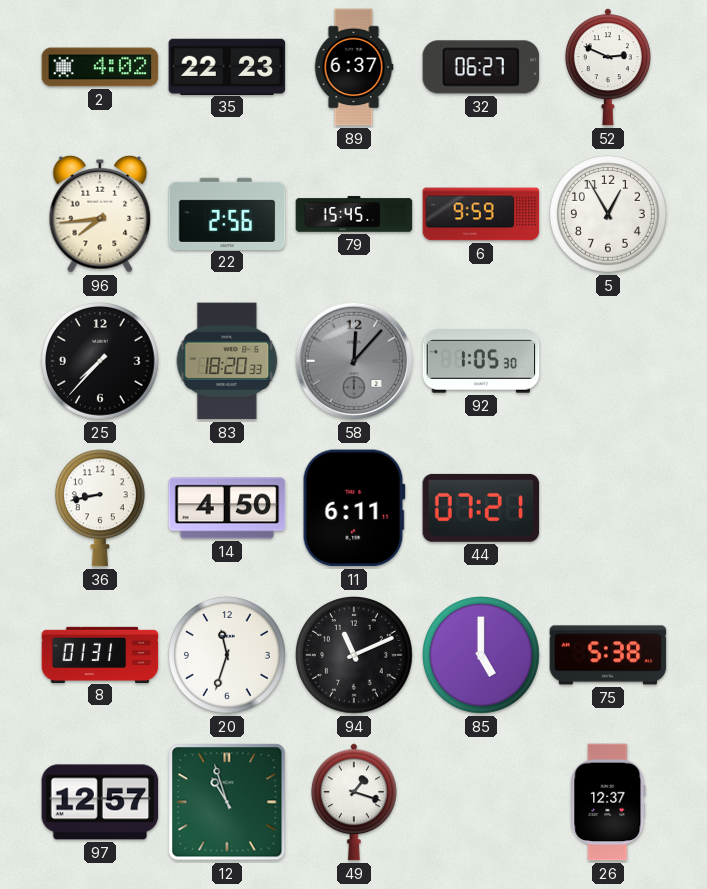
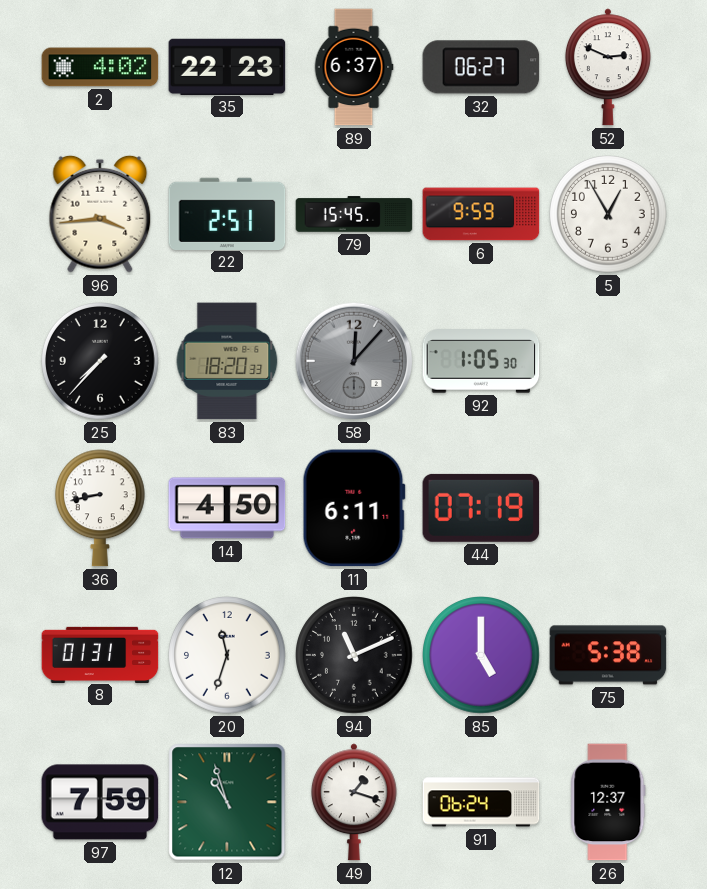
96: 7:44 -> 3:44 (100, 214)
22: 2:56 -> 2:51 (227, 213)
44: 07:21 -> 07:19 (481, 508)
97: 12:57 -> 7:59 (100, 802)
91: none -> 06:24 (481, 802)
